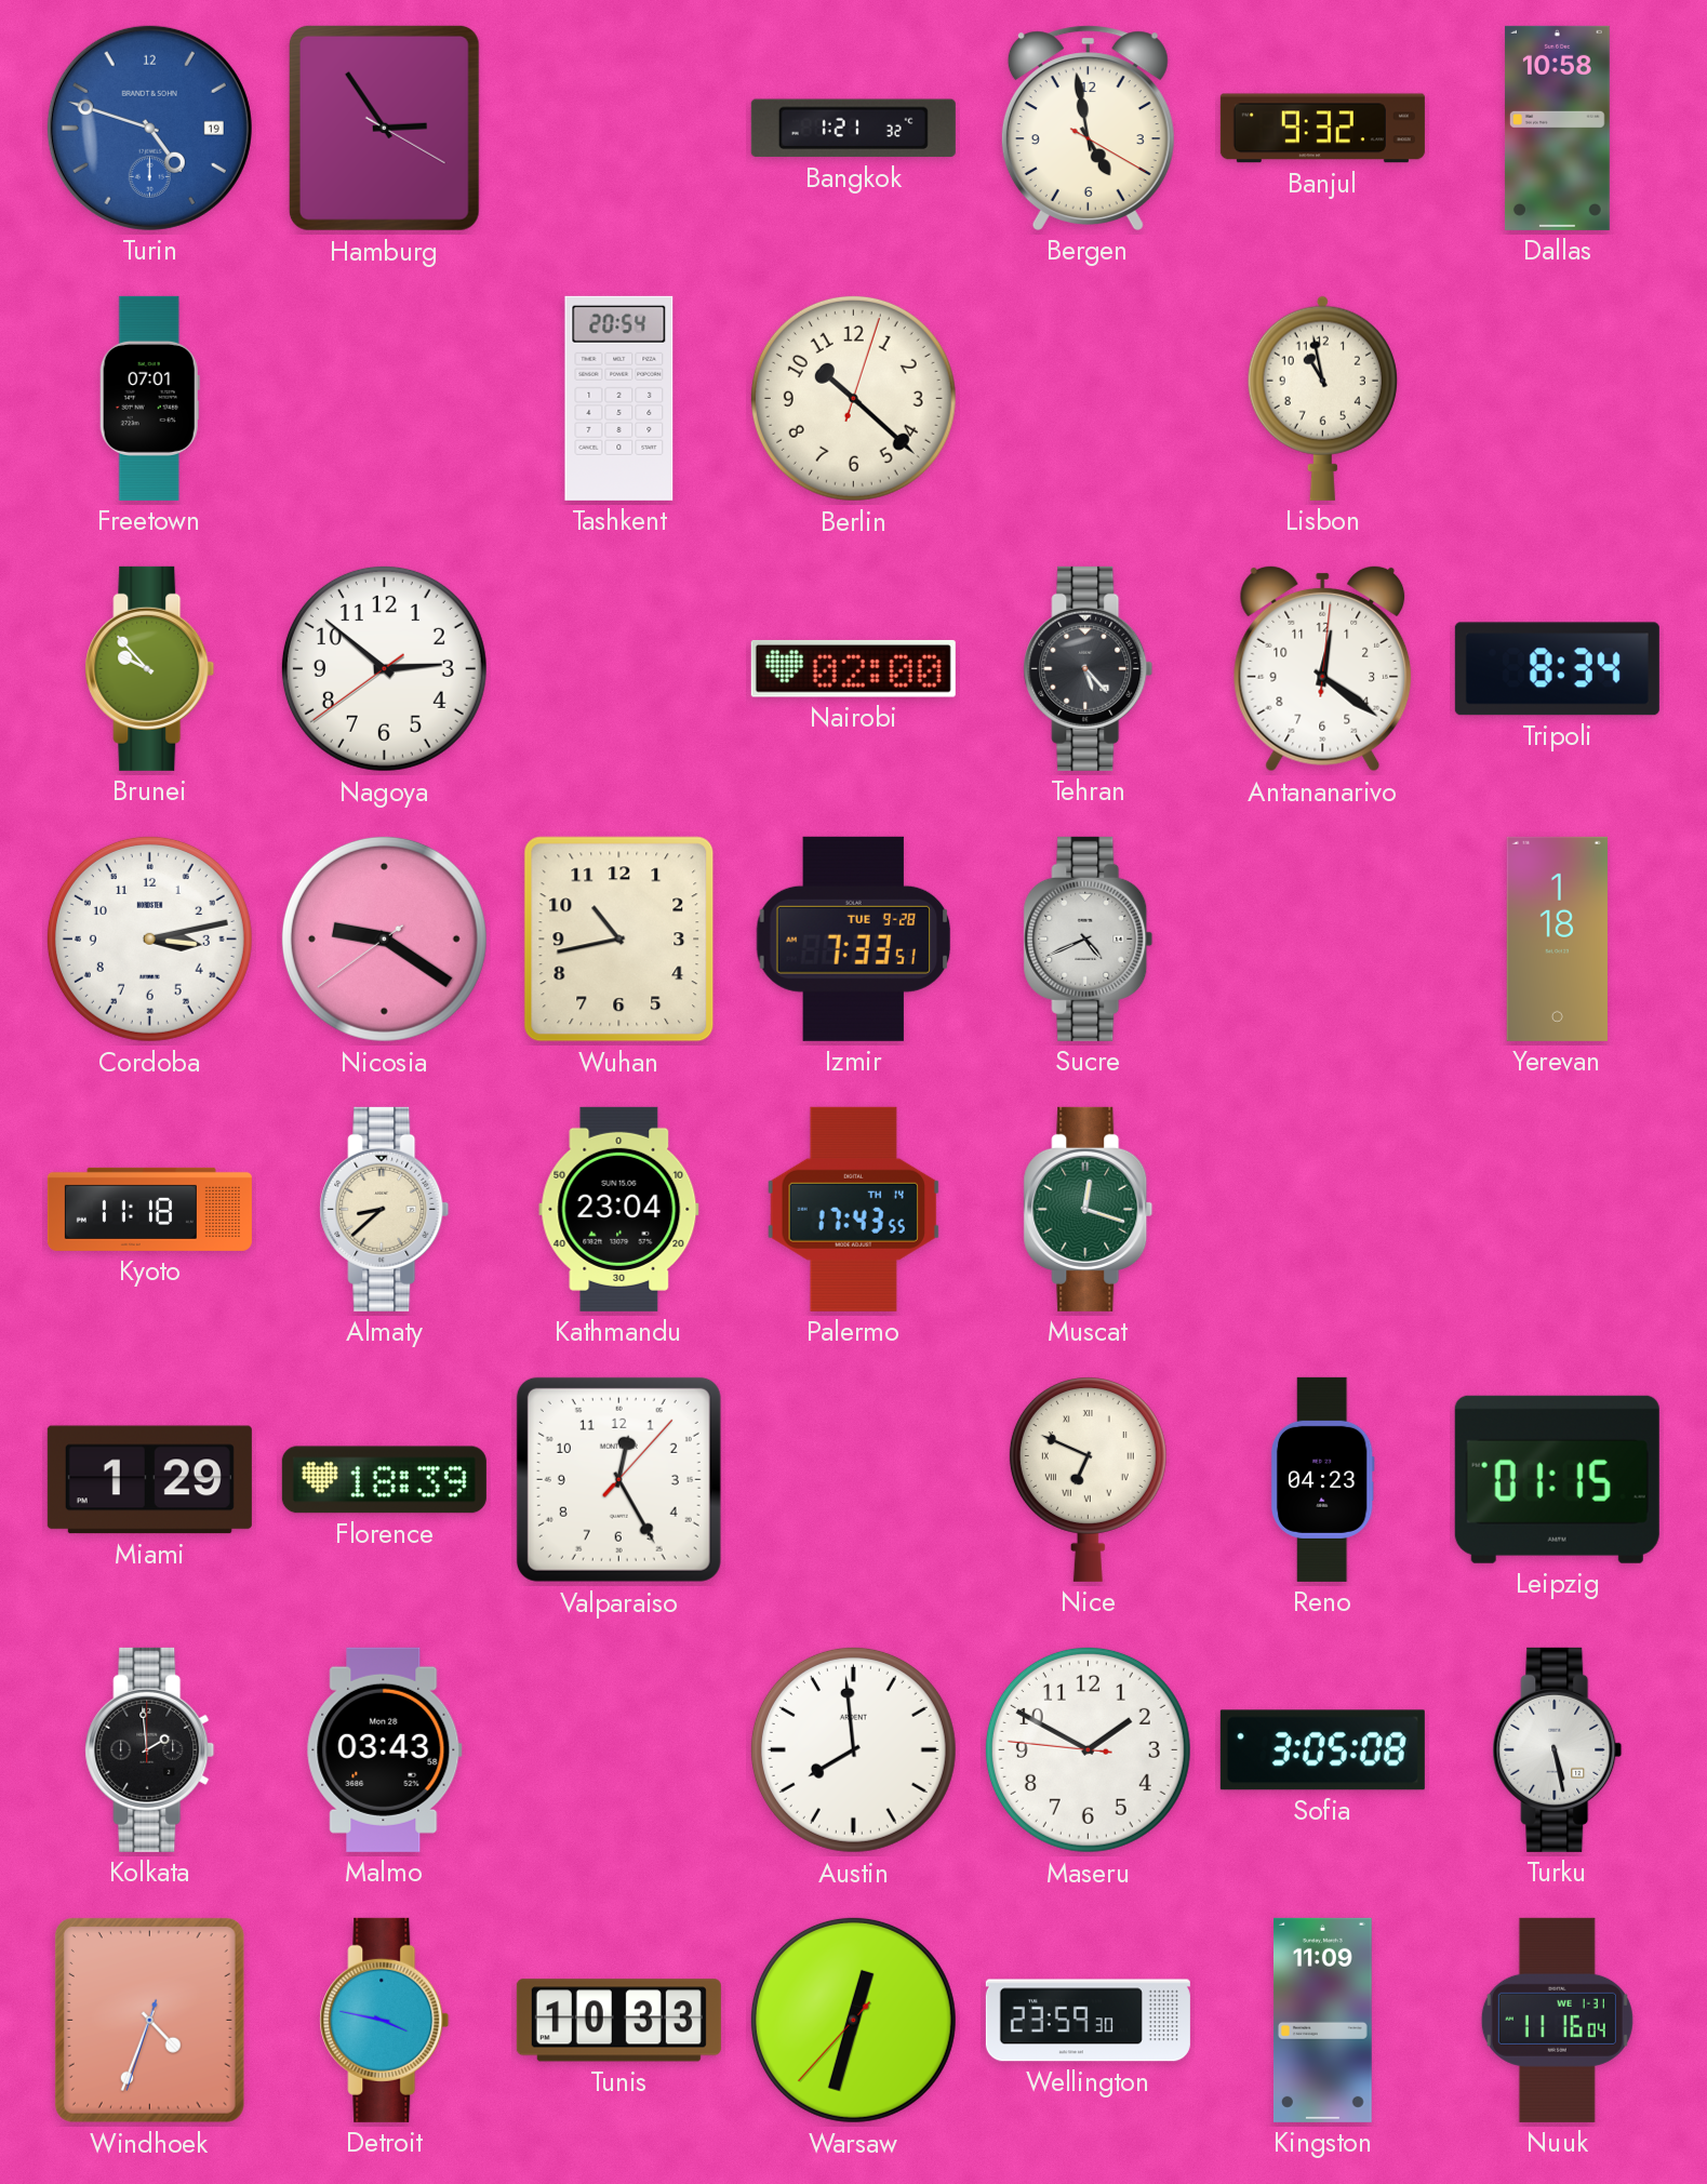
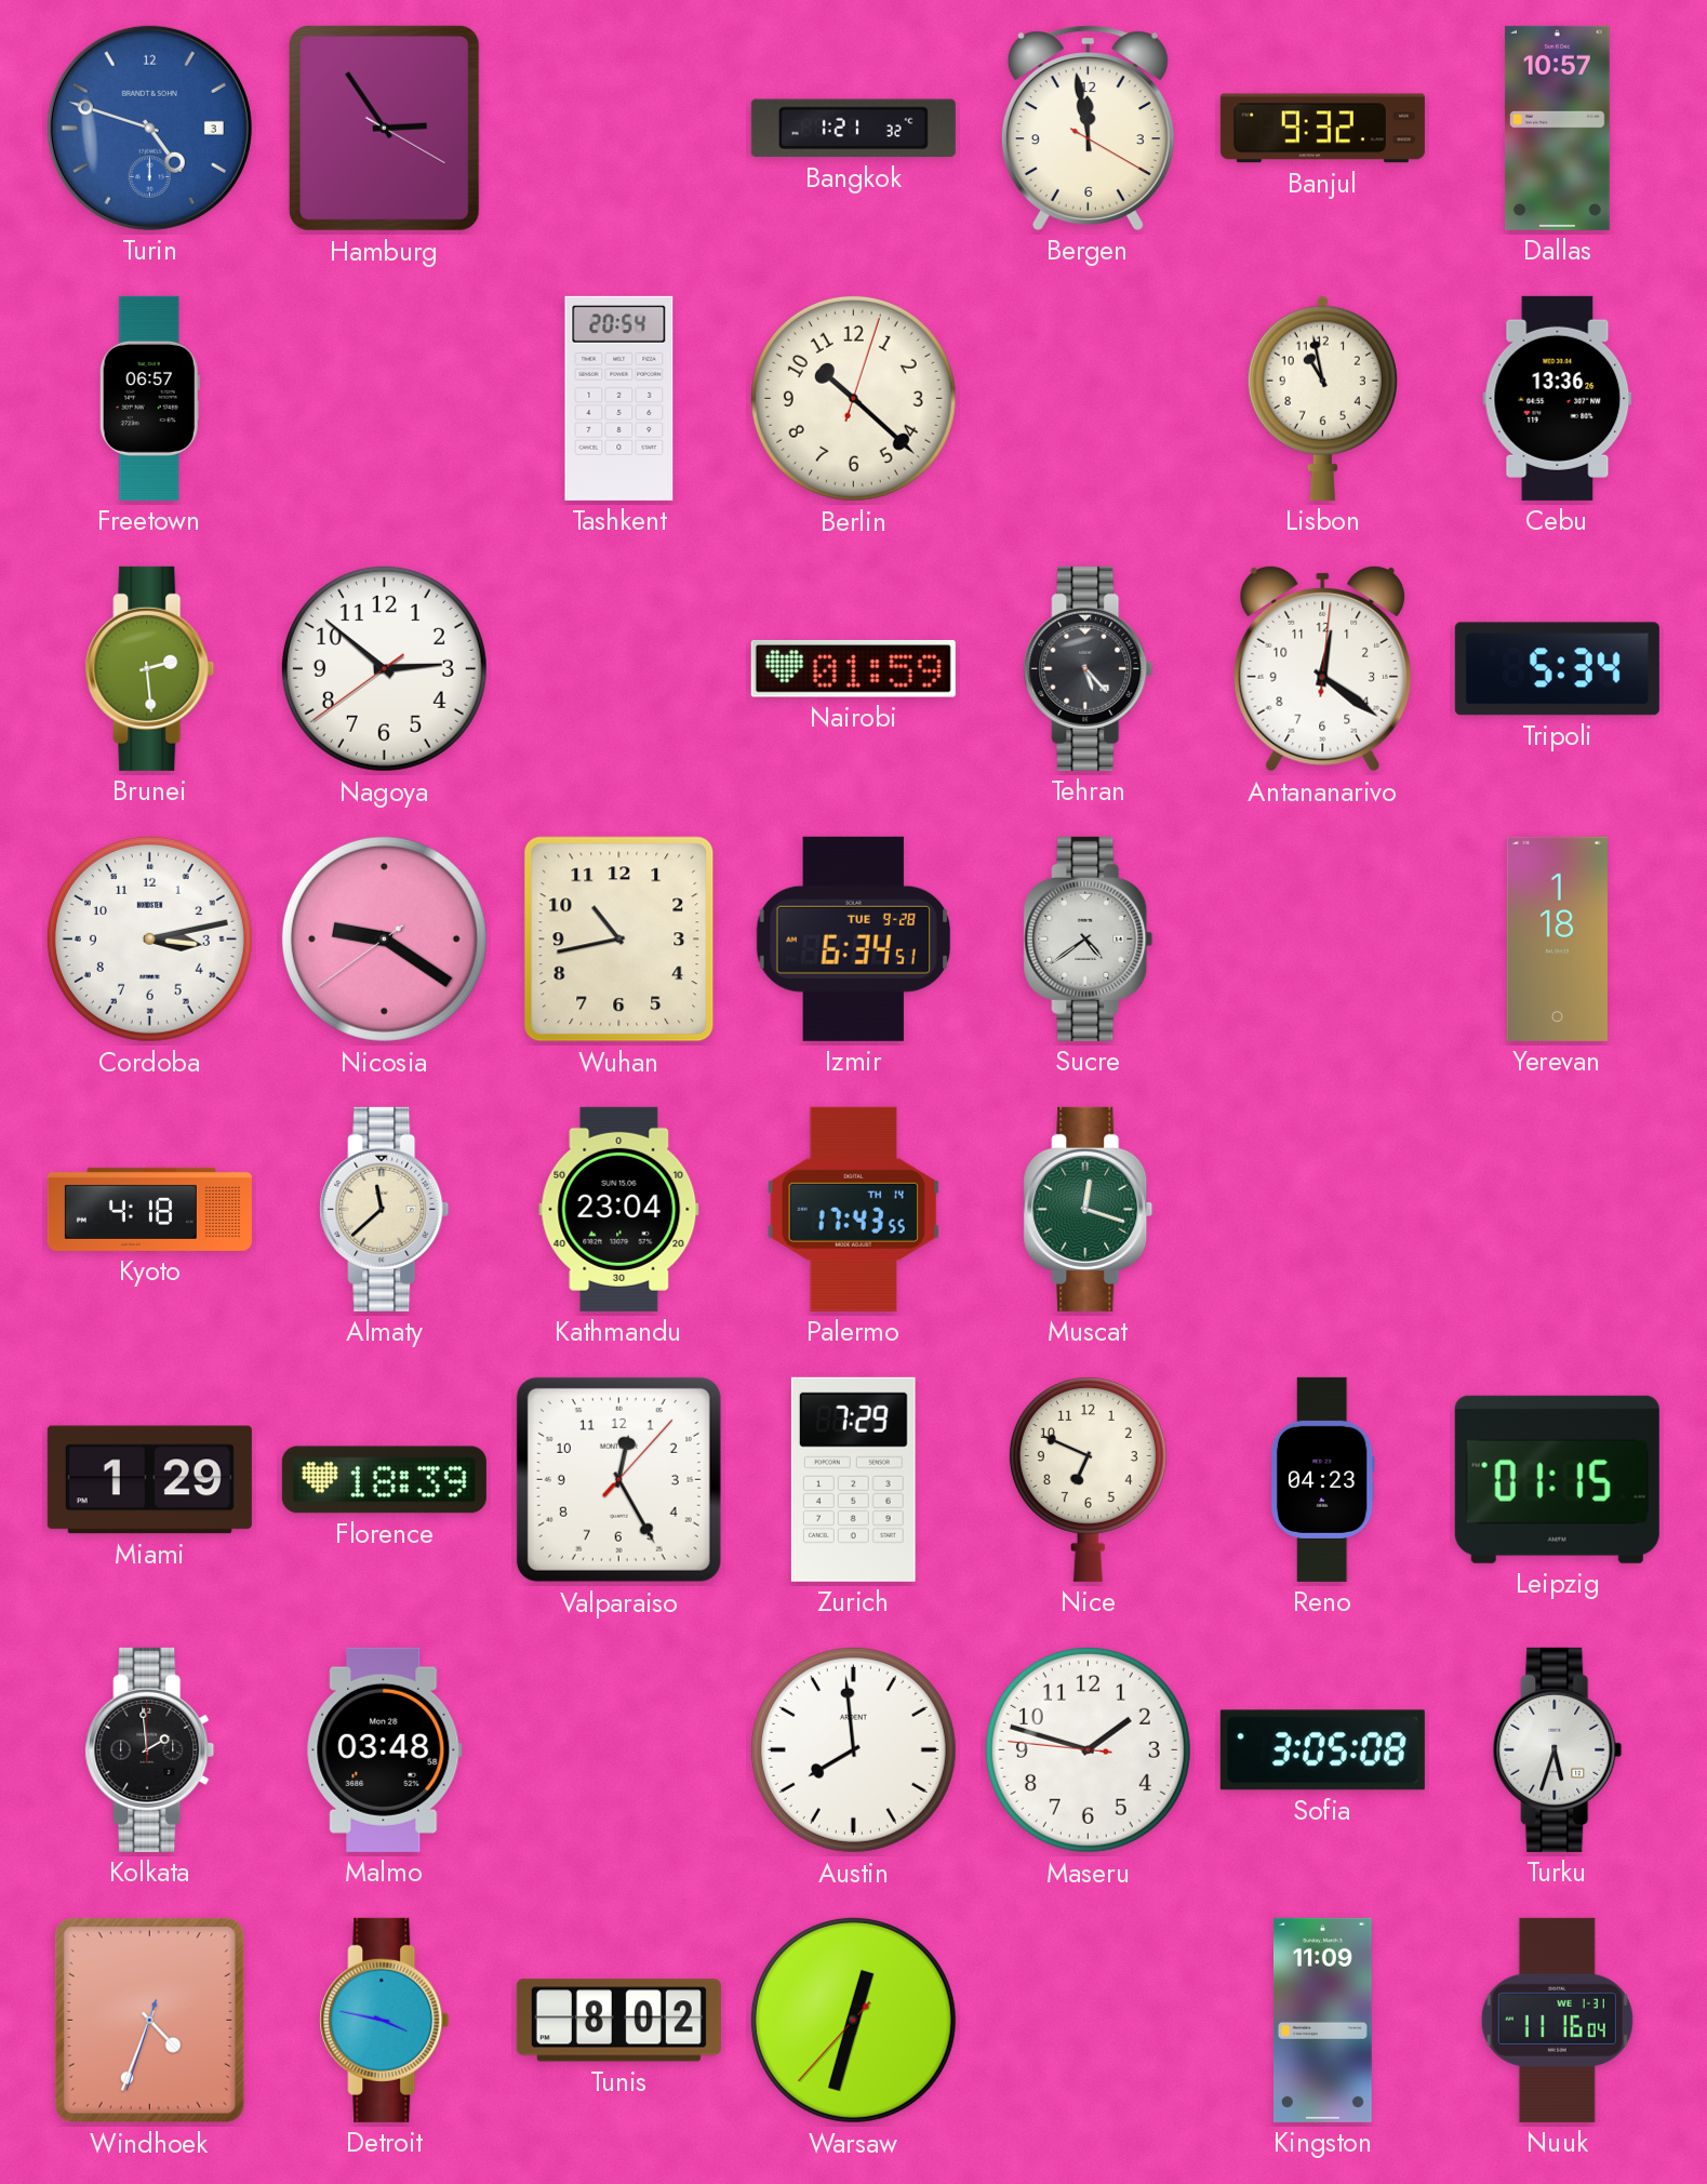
Turin date: 19 -> 3 (149, 128)
Bergen: 4:58 -> 11:58 (1088, 128)
Dallas: 10:58 -> 10:57 (1557, 128)
Freetown: 07:01 -> 06:57 (149, 398)
Cebu: none -> 13:36 (1558, 398)
Brunei: 9:53 -> 2:29 (150, 668)
Nairobi: 02:00 -> 01:59 (853, 669)
Tripoli: 8:34 -> 5:34 (1557, 669)
Izmir: 7:33 -> 6:34 (854, 938)
Sucre: 4:41 -> 4:39 (1089, 938)
Kyoto: 11:18 -> 4:18 (149, 1209)
Almaty: 8:38 -> 11:38 (385, 1209)
Zurich: none -> 7:29 (853, 1479)
Nice numerals: Roman -> Arabic (1088, 1479)
Malmo: 03:43 -> 03:48 (384, 1749)
Maseru: 1:49 -> 1:47 (1088, 1749)
Turku: 5:28 -> 5:33 (1558, 1749)
Tunis: 10:33 -> 8:02 (618, 2021)
Wellington: 23:59 -> none (1088, 2021)
